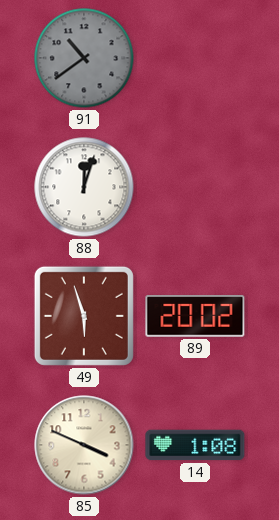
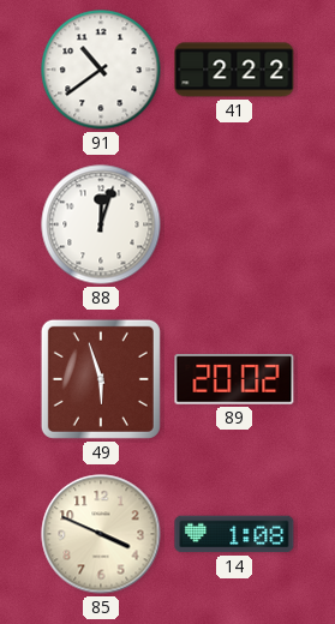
91 dial: grey -> white (101, 70)
41: none -> 2:22 (234, 70)
